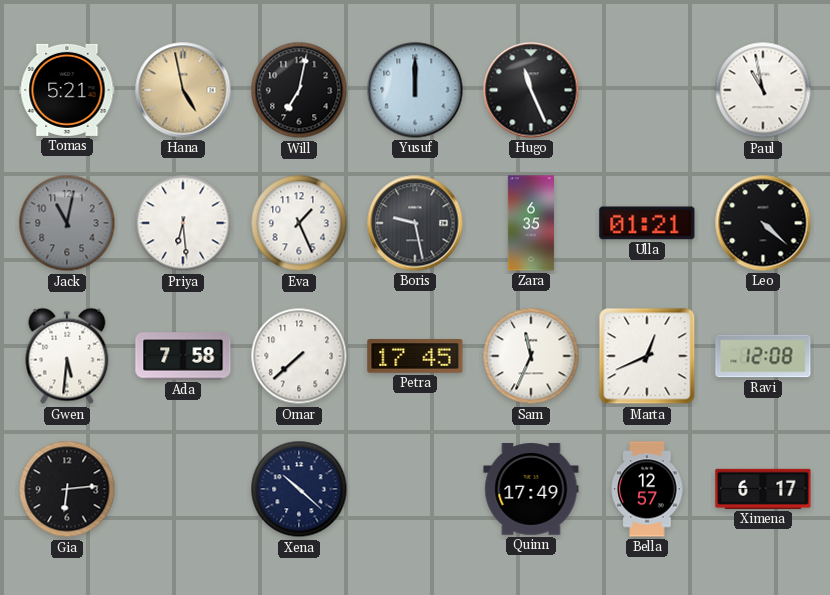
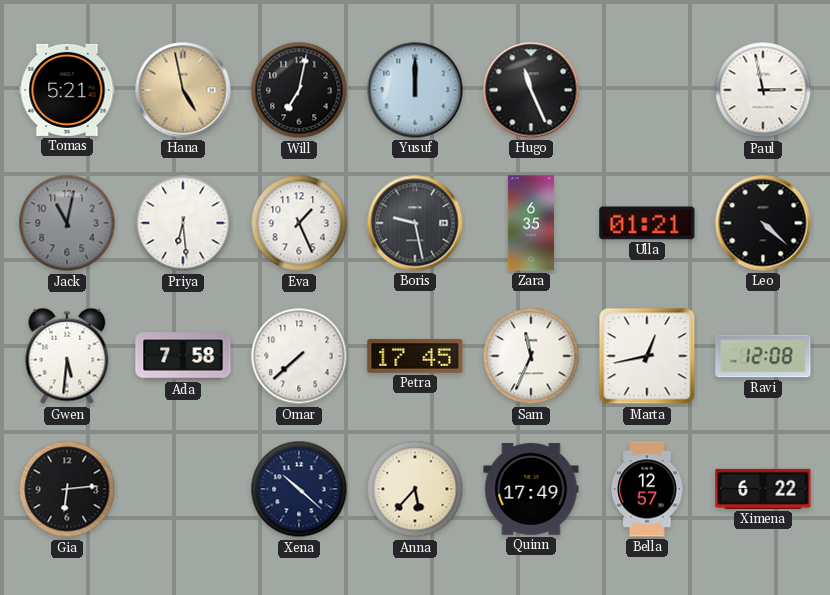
Paul: 10:58 -> 2:58 (763, 90)
Marta: 12:41 -> 12:43 (647, 356)
Anna: none -> 5:37 (415, 489)
Ximena: 6:17 -> 6:22 (763, 489)
